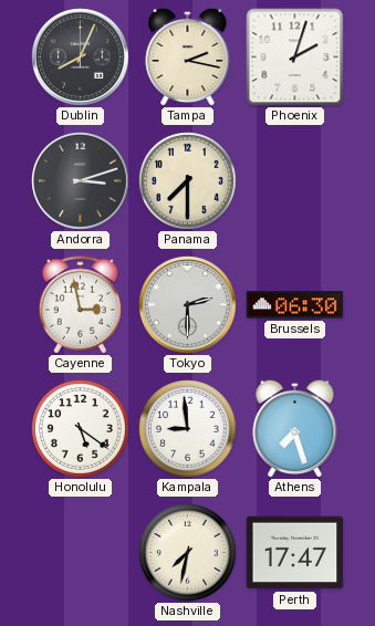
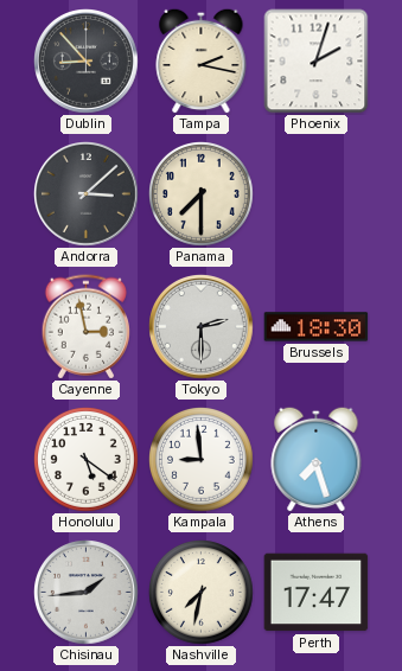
Dublin: 8:04 -> 8:53 (87, 62)
Andorra: 3:12 -> 3:08 (87, 194)
Brussels: 06:30 -> 18:30 (317, 327)
Chisinau: none -> 1:44 (87, 593)
